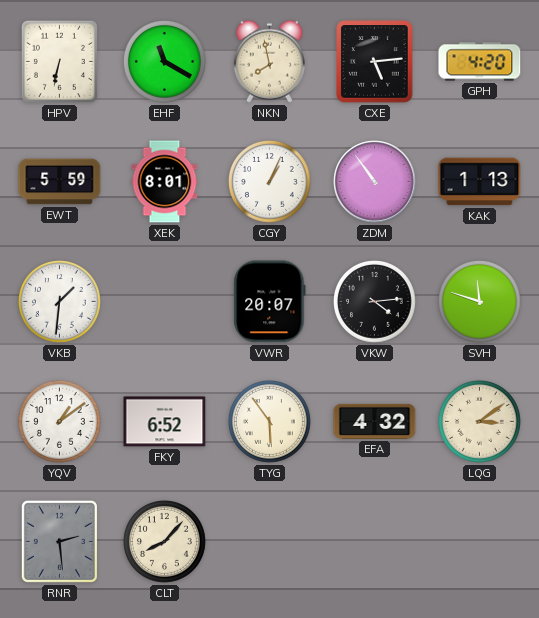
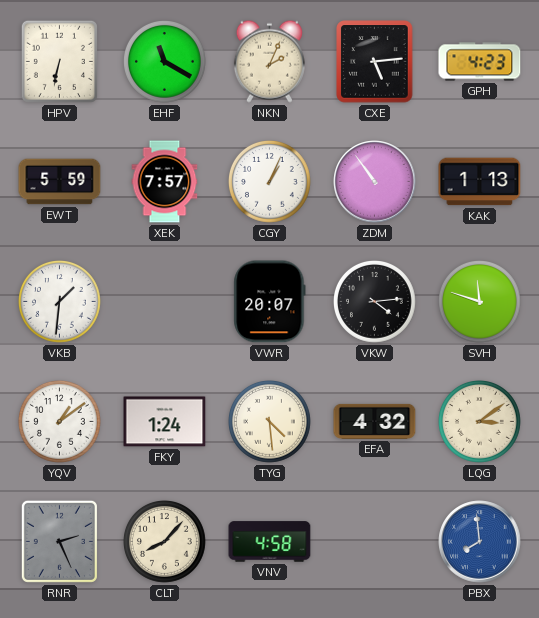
NKN: 7:58 -> 2:04 (269, 61)
GPH: 4:20 -> 4:23 (480, 62)
XEK: 8:01 -> 7:57 (165, 182)
FKY: 6:52 -> 1:24 (165, 422)
TYG: 5:54 -> 4:29 (270, 422)
RNR: 2:29 -> 2:26 (59, 541)
VNV: none -> 4:58 (270, 542)
PBX: none -> 7:59 (480, 542)
